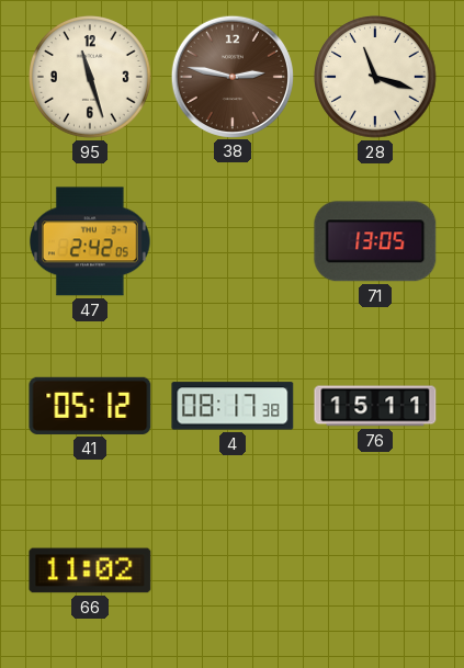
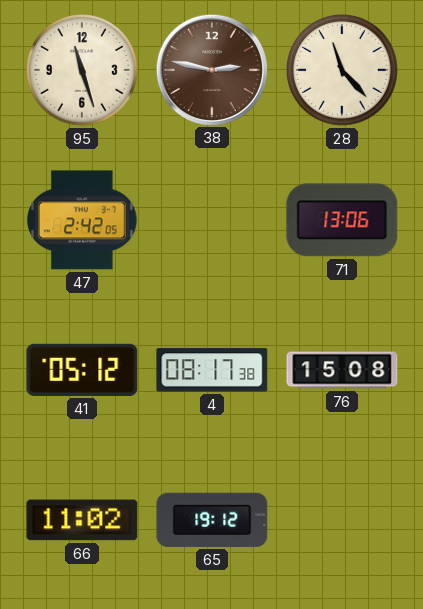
28: 11:18 -> 11:23 (343, 71)
71: 13:05 -> 13:06 (342, 220)
76: 15:11 -> 15:08 (342, 370)
65: none -> 19:12 (212, 520)
